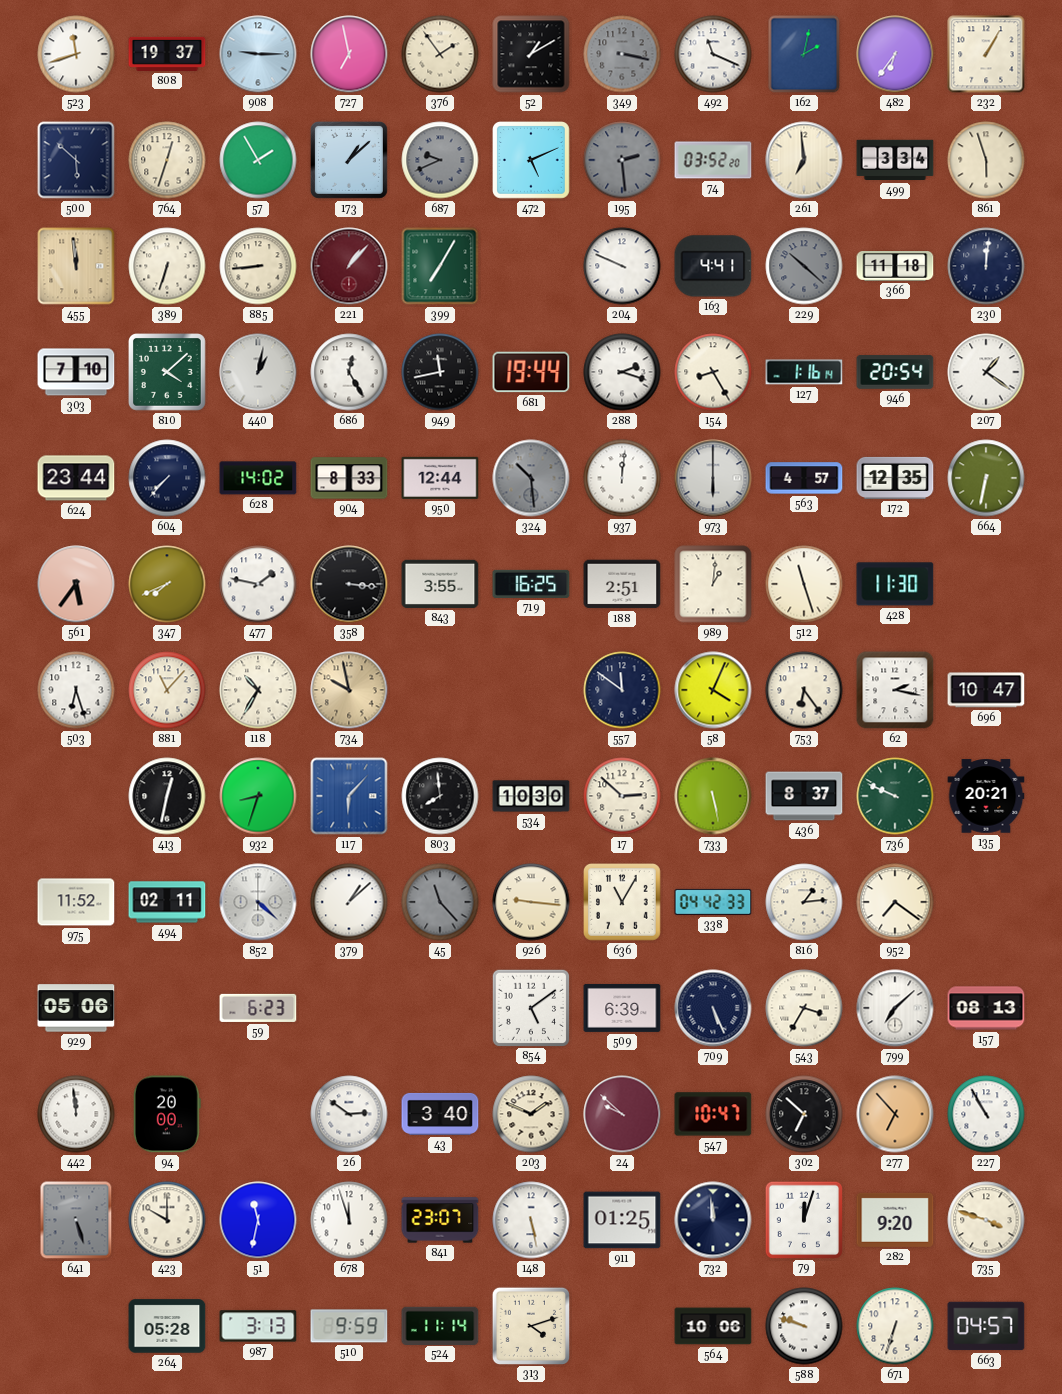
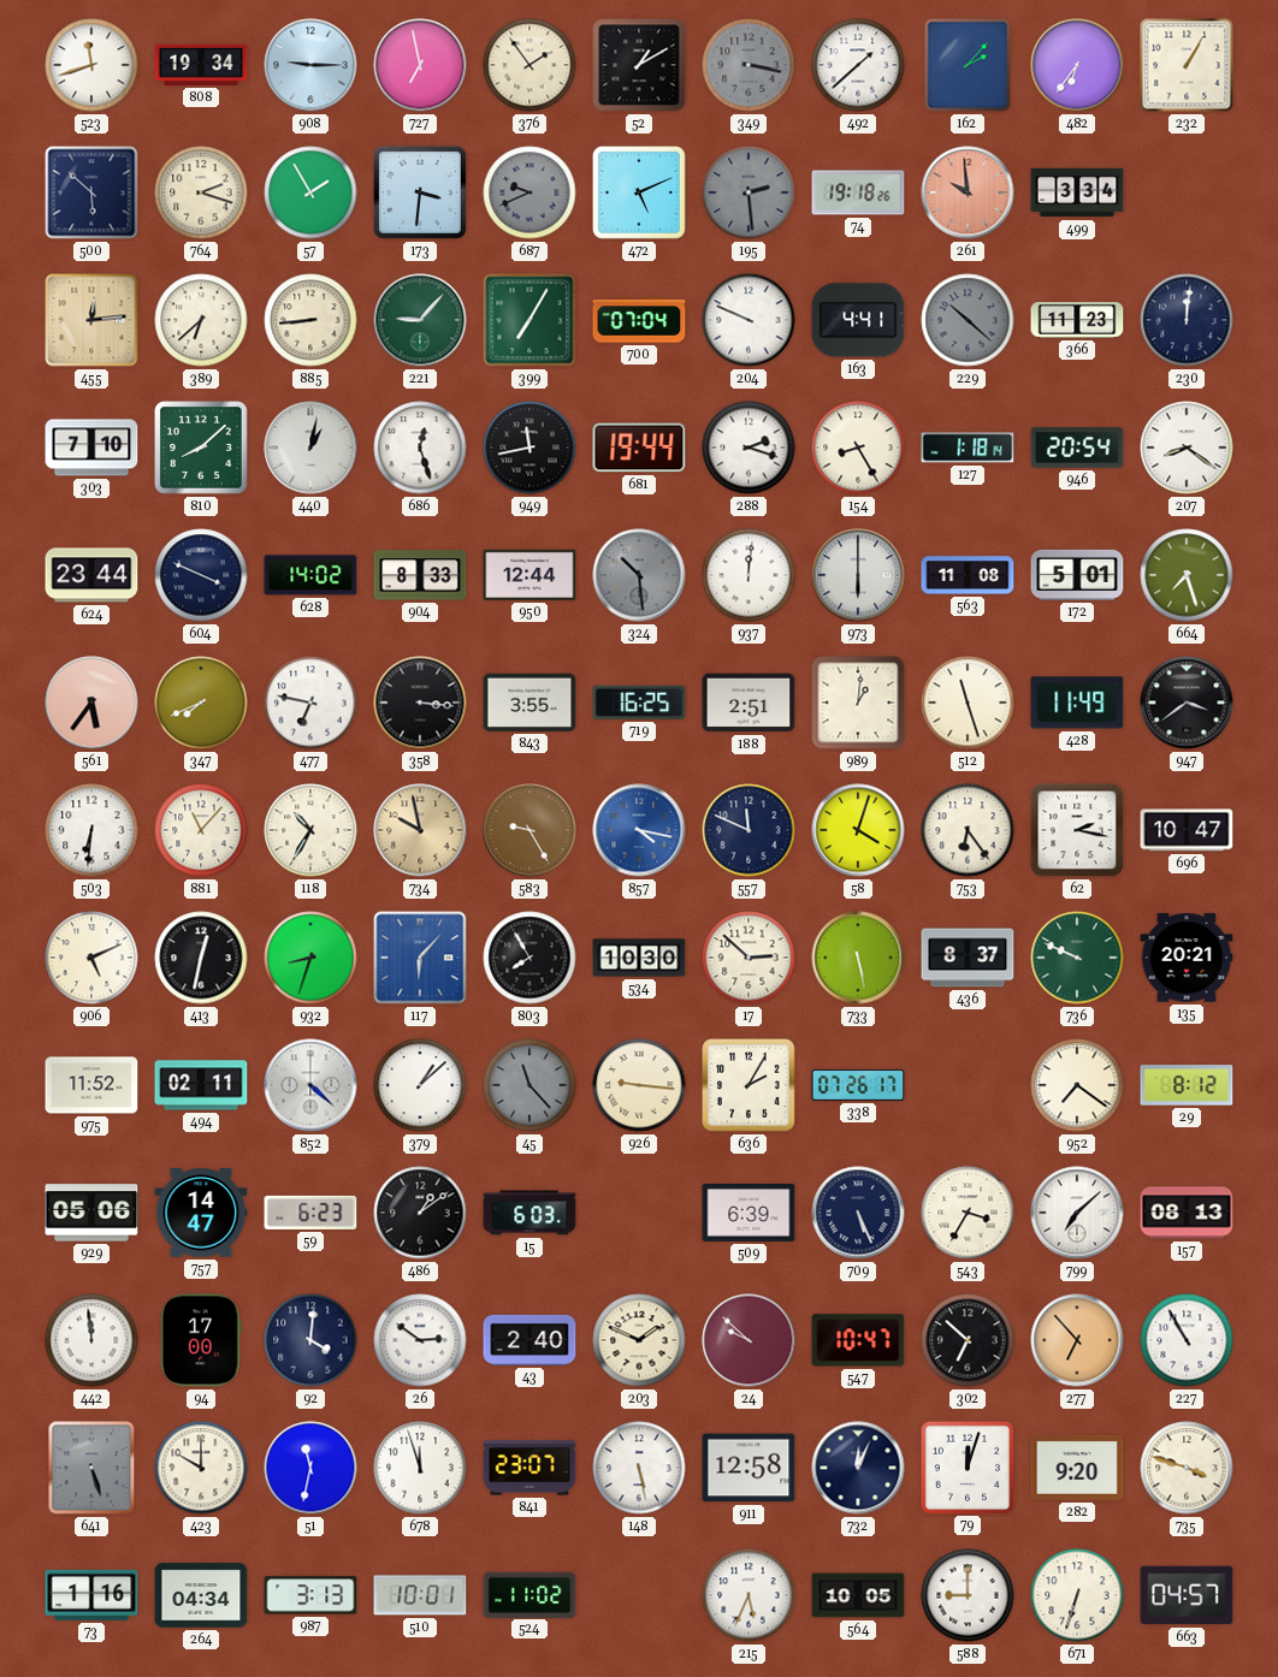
808: 19:37 -> 19:34 (201, 65)
492: 11:19 -> 1:38 (858, 65)
162: 2:02 -> 2:07 (968, 65)
764: 12:33 -> 2:18 (201, 192)
173: 1:08 -> 3:31 (420, 192)
74: 03:52 -> 19:18 (858, 192)
261: 6:59 -> 9:59 (968, 192)
261 dial: cream -> salmon (968, 192)
861: 5:57 -> none (986, 160)
455: 11:59 -> 12:14 (91, 320)
389: 6:33 -> 6:38 (201, 320)
221: 1:07 -> 9:07 (420, 320)
221 dial: burgundy -> green (420, 320)
700: none -> 07:04 (639, 320)
366: 11:18 -> 11:23 (1077, 321)
810: 4:08 -> 8:08 (202, 449)
686: 12:25 -> 12:27 (420, 448)
127: 1:16 -> 1:18 (968, 448)
207: 1:21 -> 8:21 (1187, 448)
604: 7:37 -> 3:49 (201, 575)
563: 4:57 -> 11:08 (968, 575)
172: 12:35 -> 5:01 (1077, 575)
664: 6:32 -> 7:27 (1187, 575)
477: 1:47 -> 6:47 (310, 703)
428: 11:30 -> 11:49 (1077, 703)
947: none -> 3:39 (1187, 703)
503: 6:27 -> 6:31 (91, 830)
583: none -> 9:25 (529, 830)
857: none -> 4:17 (639, 830)
557: 11:51 -> 11:49 (749, 830)
58: 4:04 -> 4:03 (858, 830)
906: none -> 5:11 (91, 958)
803: 7:59 -> 7:55 (529, 958)
636: 11:05 -> 2:05 (750, 1086)
338: 04:42 -> 07:26 (858, 1085)
816: 1:14 -> none (804, 902)
29: none -> 8:12 (1187, 1085)
757: none -> 14:47 (201, 1213)
486: none -> 1:09 (420, 1213)
15: none -> 6:03 (529, 1213)
854: 5:09 -> none (530, 1007)
94: 20:00 -> 17:00 (201, 1340)
92: none -> 4:01 (310, 1340)
43: 3:40 -> 2:40 (529, 1340)
911: 01:25 -> 12:58 (749, 1468)
732: 11:59 -> 12:04 (858, 1468)
73: none -> 1:16 (91, 1595)
264: 05:28 -> 04:34 (201, 1595)
510: 9:59 -> 10:01 (420, 1595)
524: 11:14 -> 11:02 (529, 1594)
313: 4:12 -> none (530, 1325)
215: none -> 5:34 (749, 1595)
564: 10:06 -> 10:05 (858, 1595)
588: 9:48 -> 9:00 (968, 1595)
